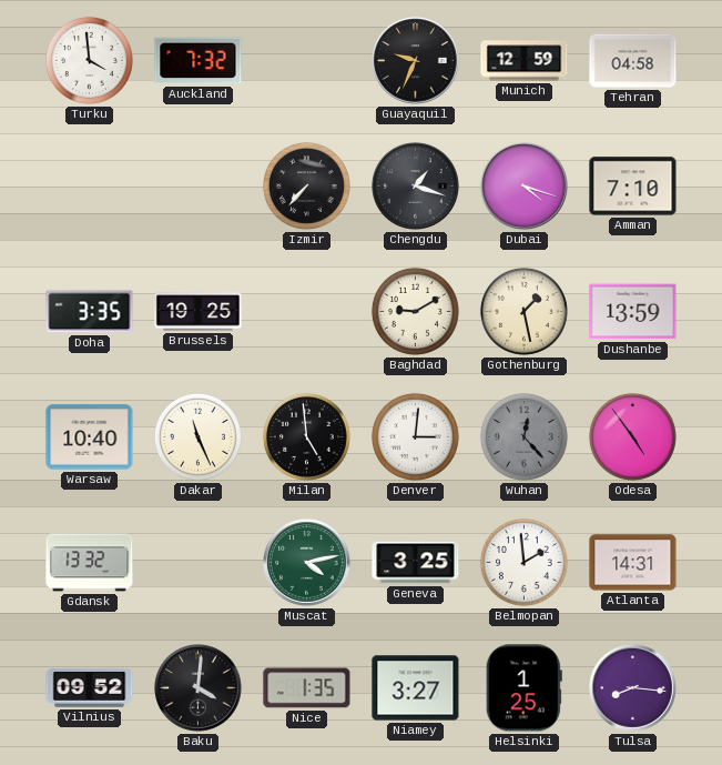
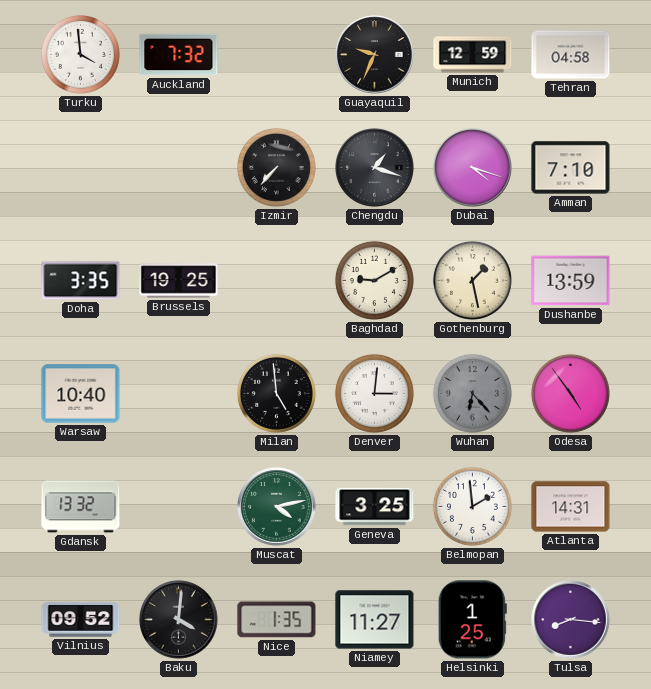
Dakar: 11:26 -> none (197, 436)
Wuhan: 12:23 -> 6:23 (472, 393)
Niamey: 3:27 -> 11:27 (375, 620)
